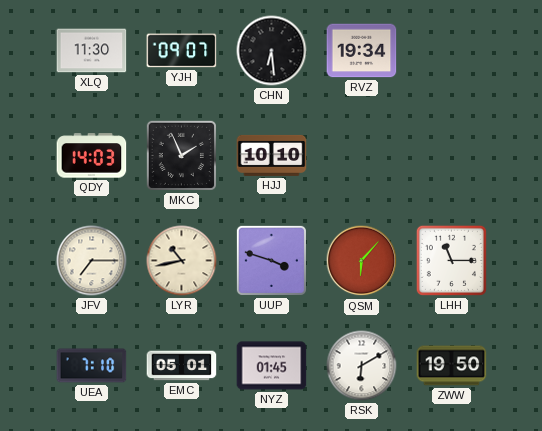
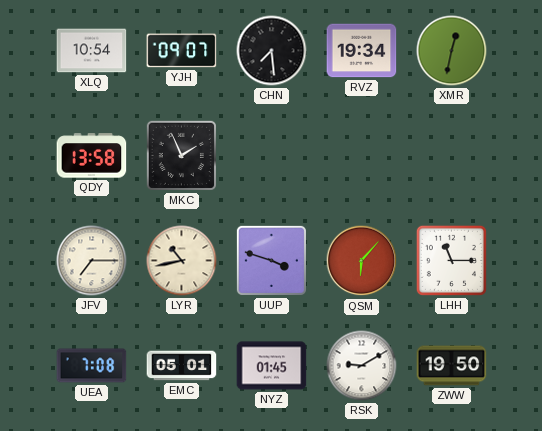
XLQ: 11:30 -> 10:54 (92, 51)
CHN: 6:29 -> 7:29 (272, 51)
XMR: none -> 12:32 (452, 51)
QDY: 14:03 -> 13:58 (92, 156)
HJJ: 10:10 -> none (272, 155)
UEA: 7:10 -> 7:08 (92, 366)
RSK: 6:10 -> 9:10 (362, 366)
